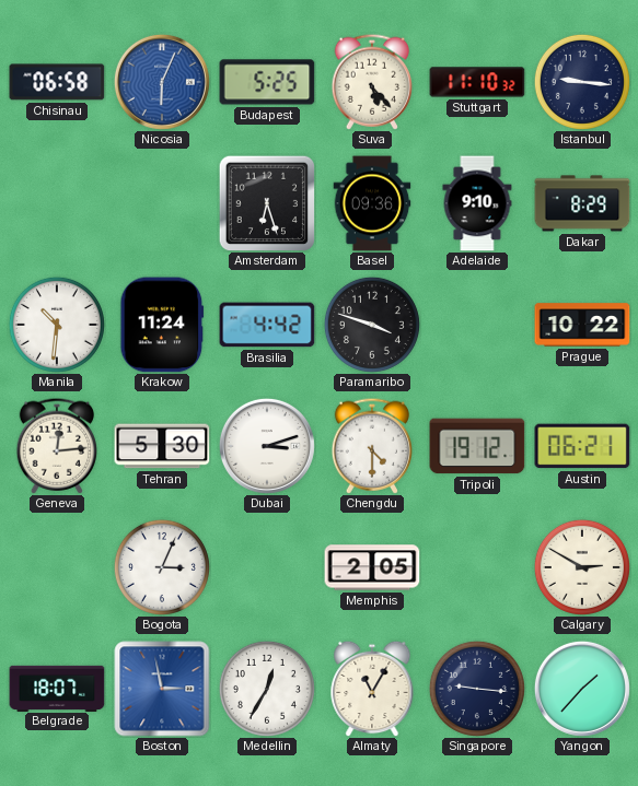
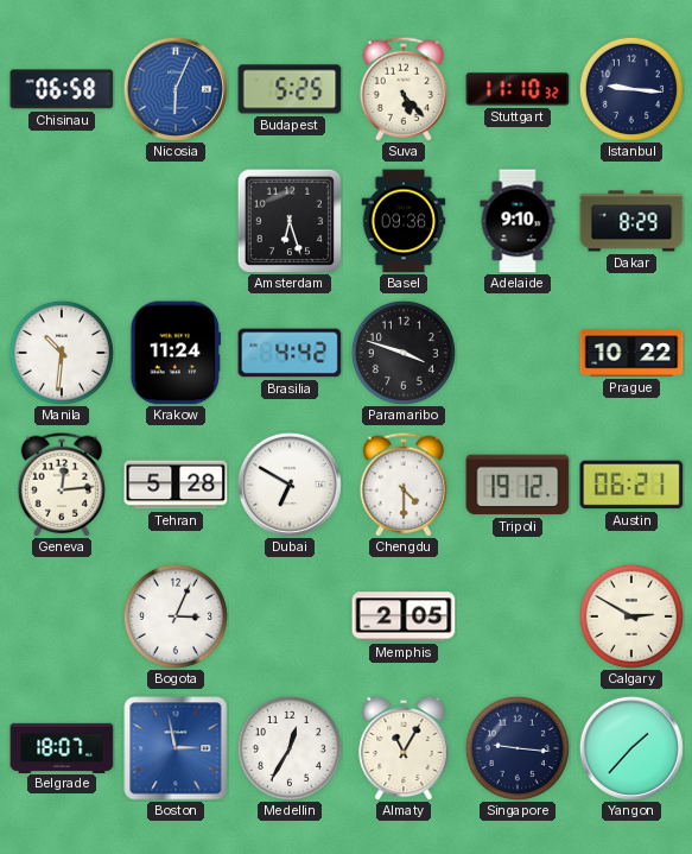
Tehran: 5:30 -> 5:28 (176, 485)
Dubai: 3:12 -> 6:50 (290, 485)
